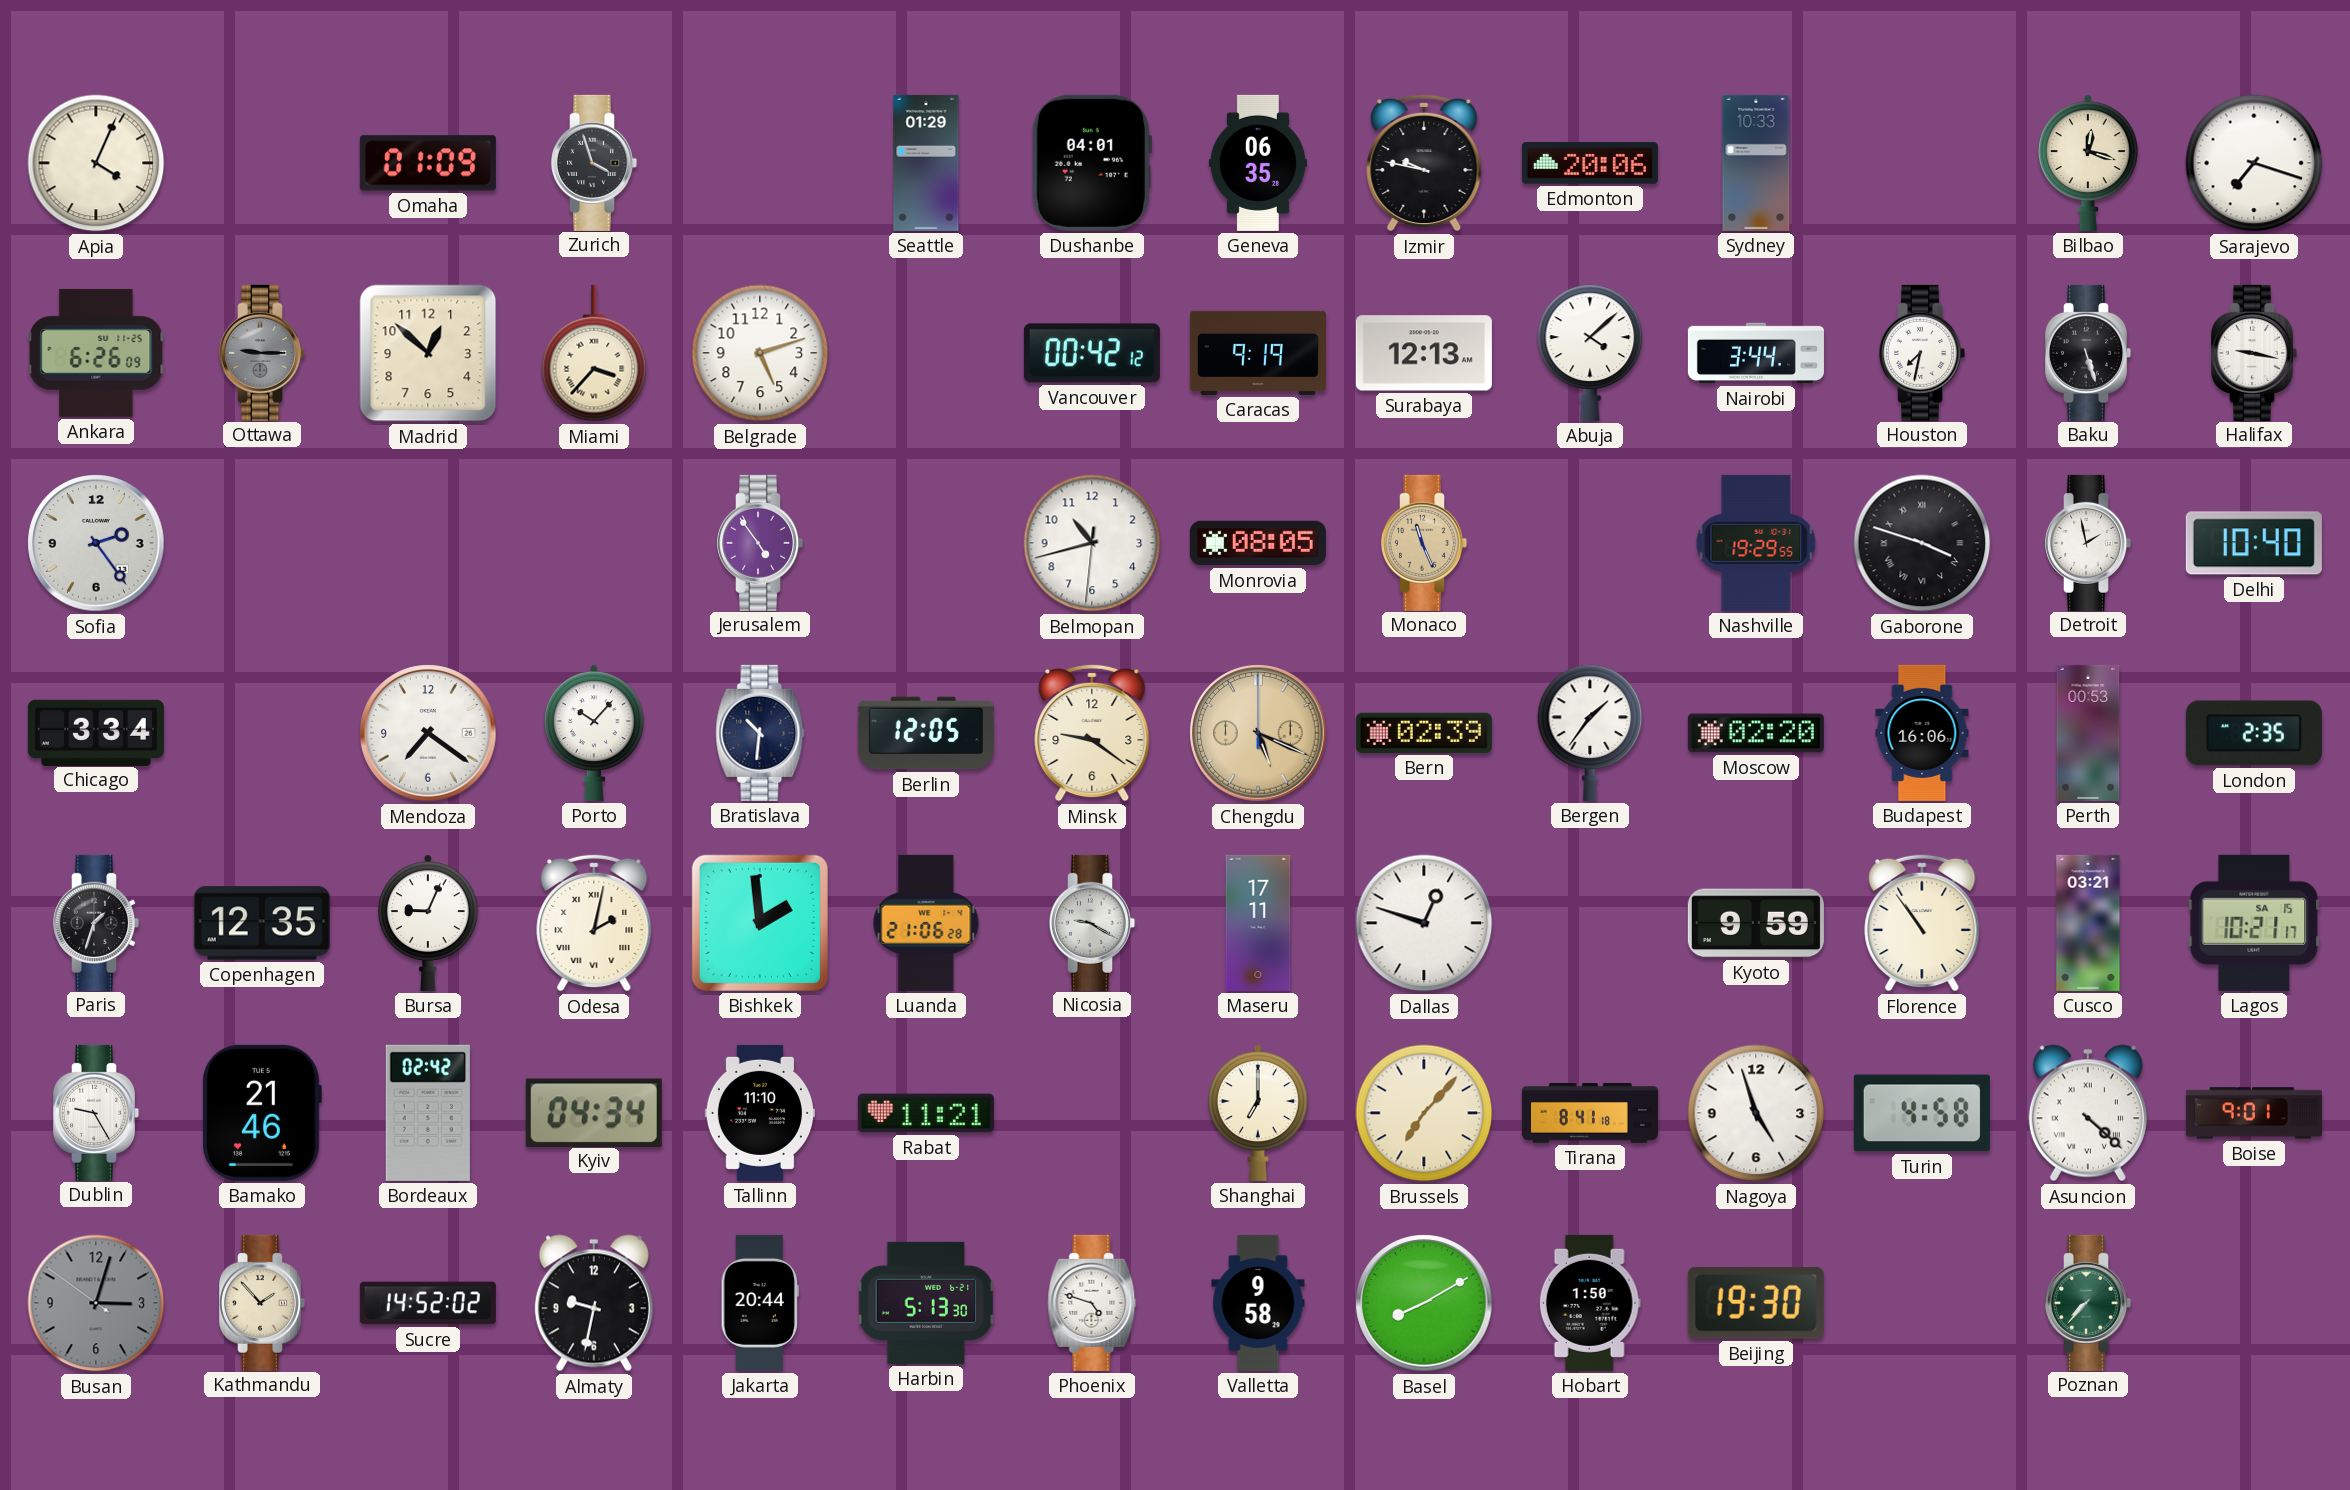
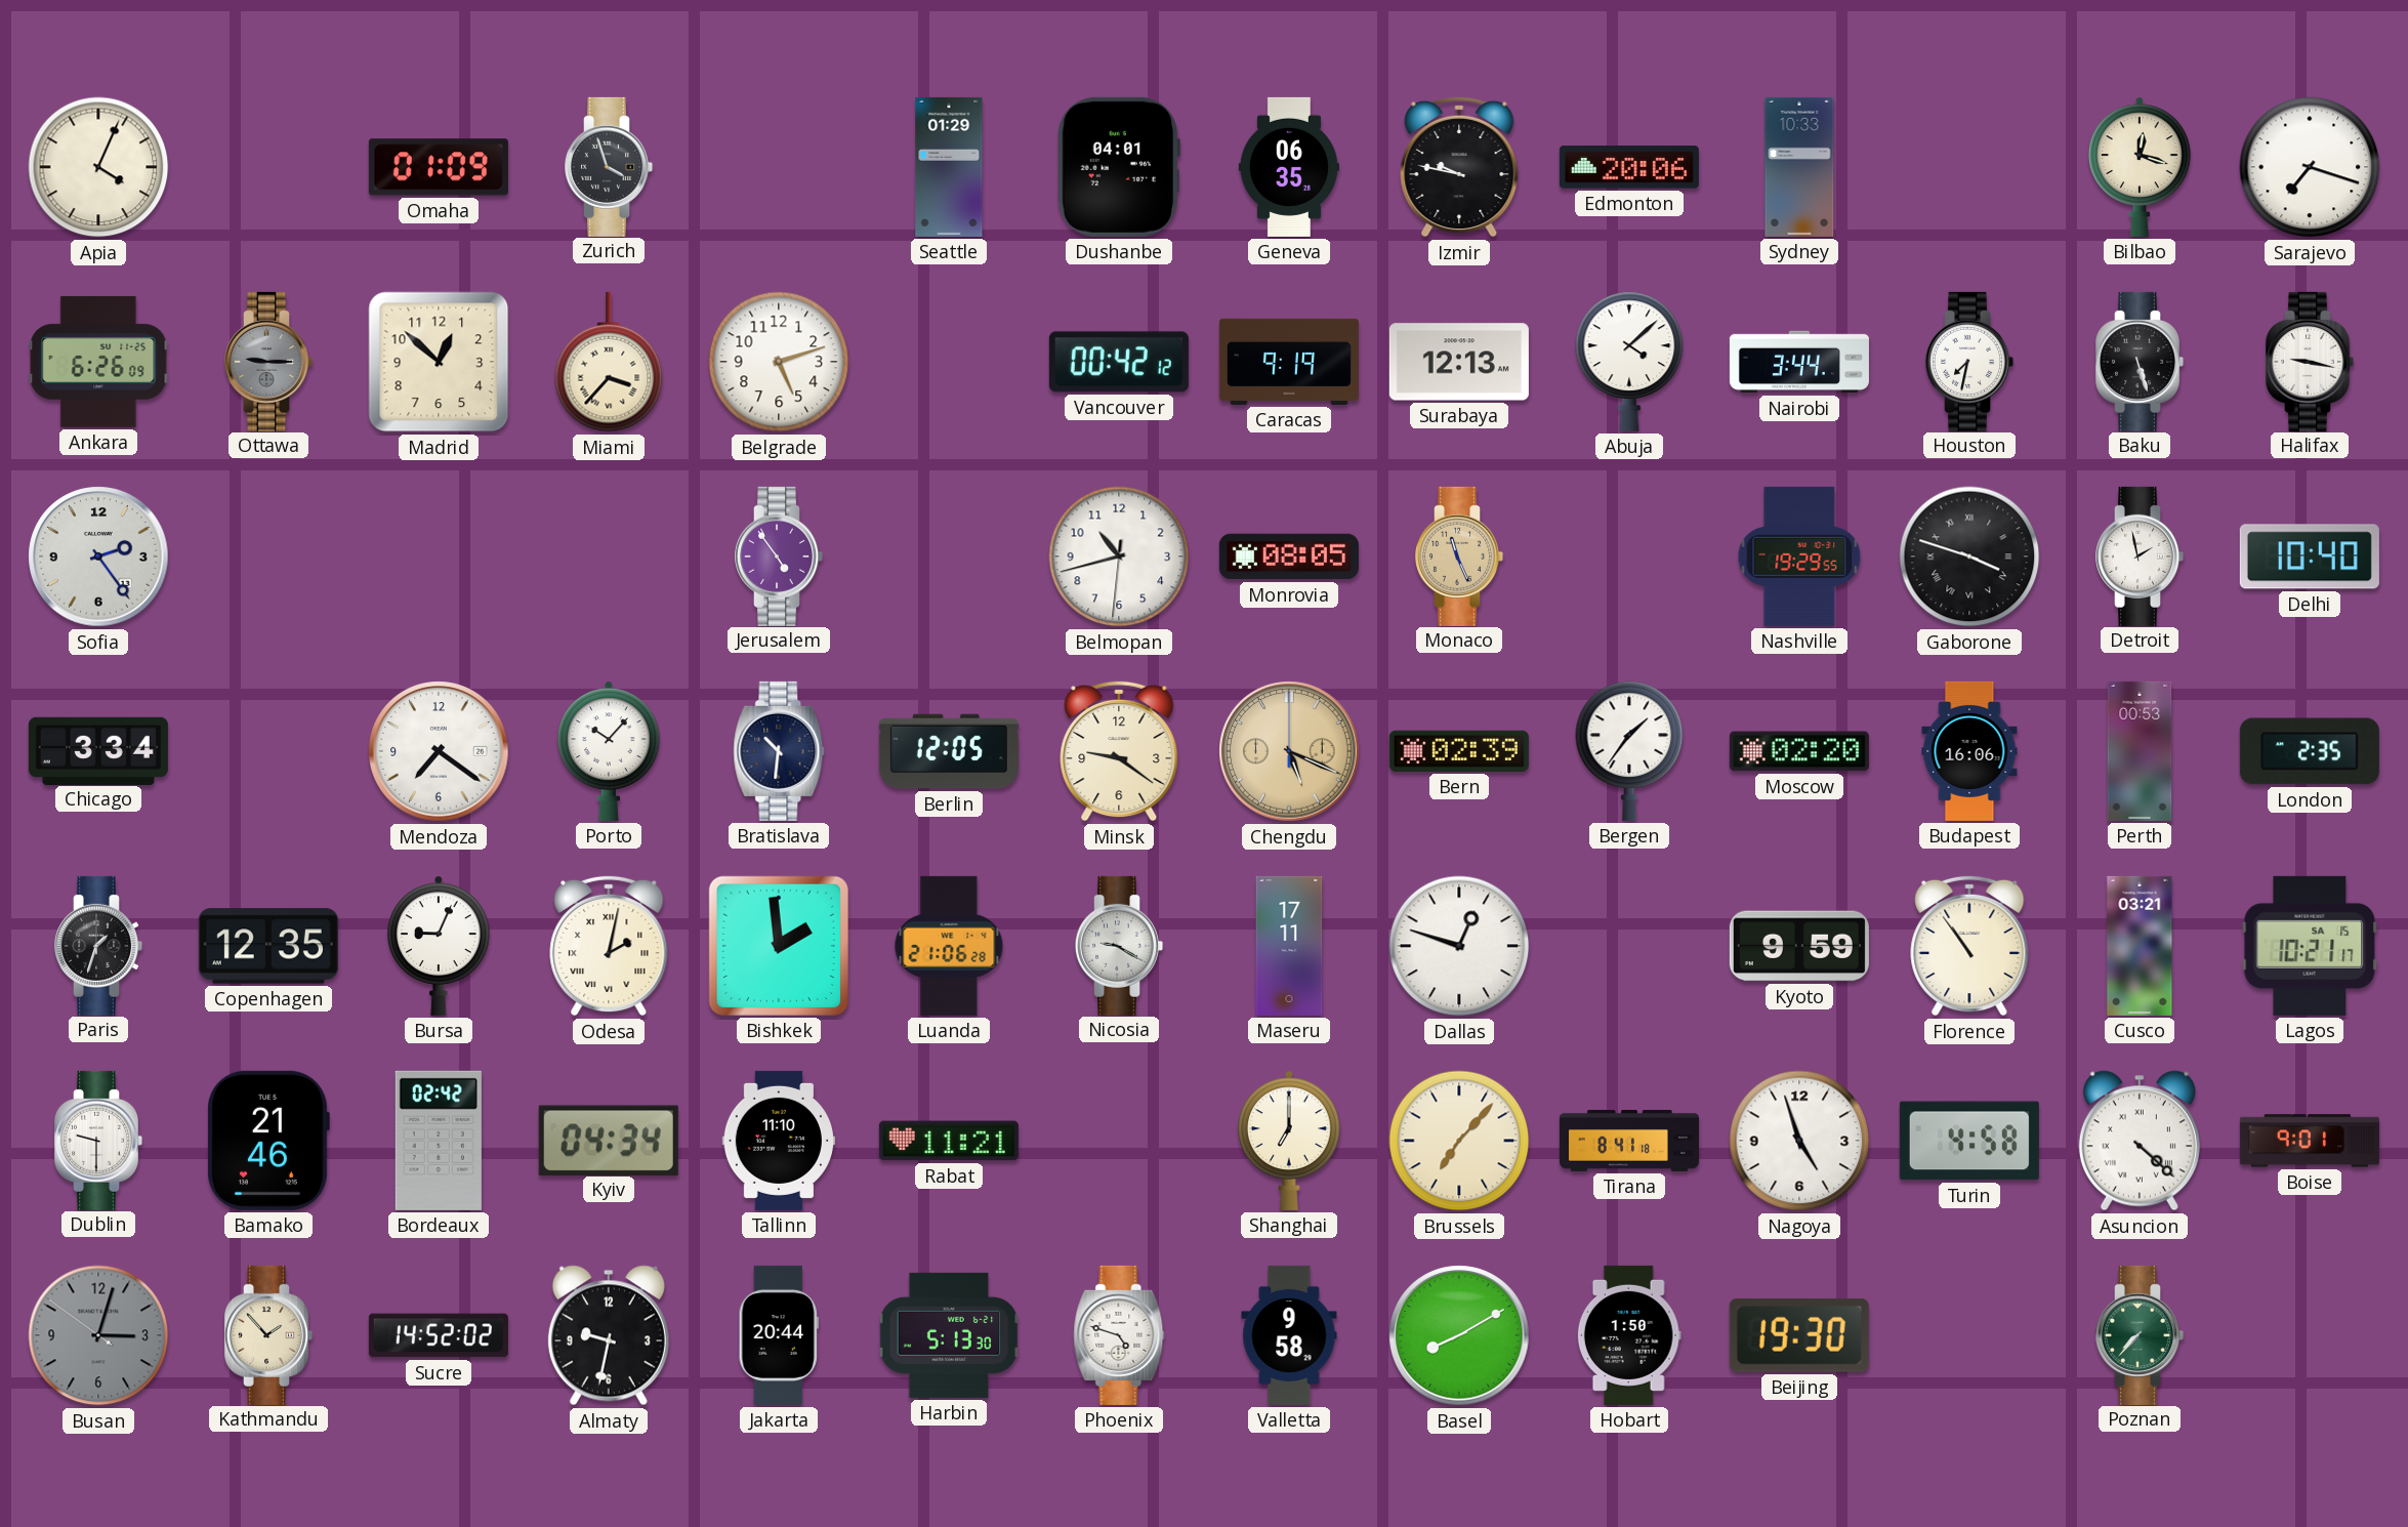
Dublin: 9:25 -> 9:30 (99, 1141)
